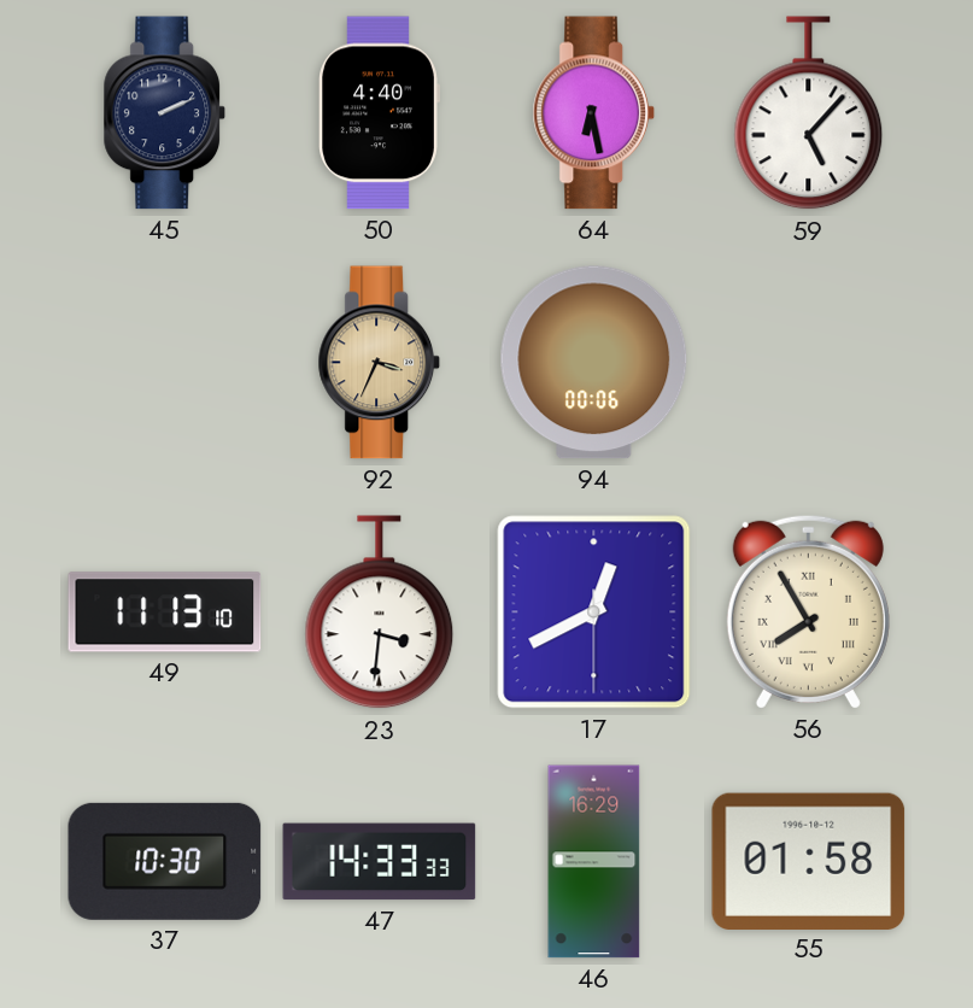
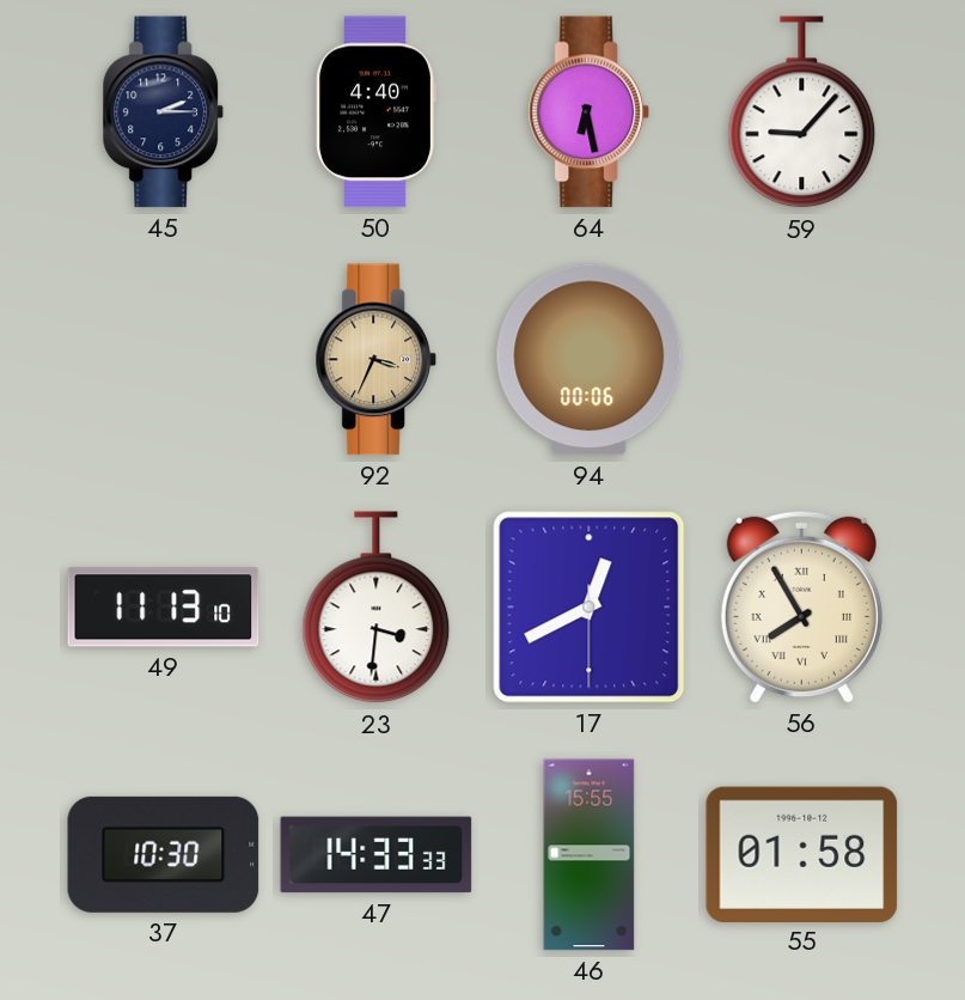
45: 2:11 -> 2:15 (164, 112)
59: 5:07 -> 9:07 (802, 112)
46: 16:29 -> 15:55 (590, 855)
